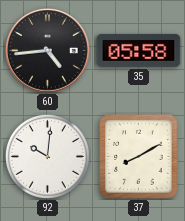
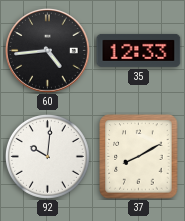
35: 05:58 -> 12:33 (139, 50)
